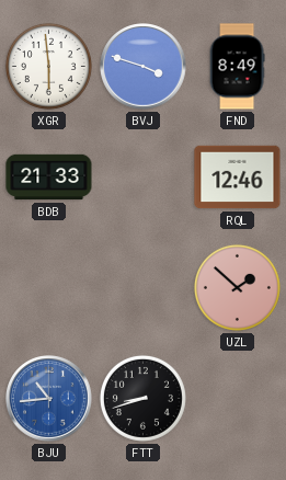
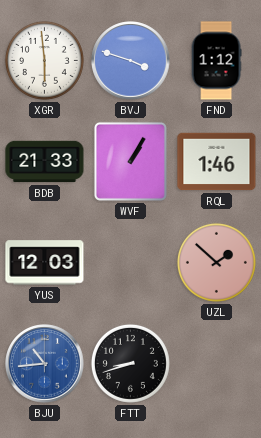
FND: 8:49 -> 1:12 (216, 61)
WVF: none -> 1:05 (130, 161)
RQL: 12:46 -> 1:46 (217, 162)
YUS: none -> 12:03 (45, 263)
